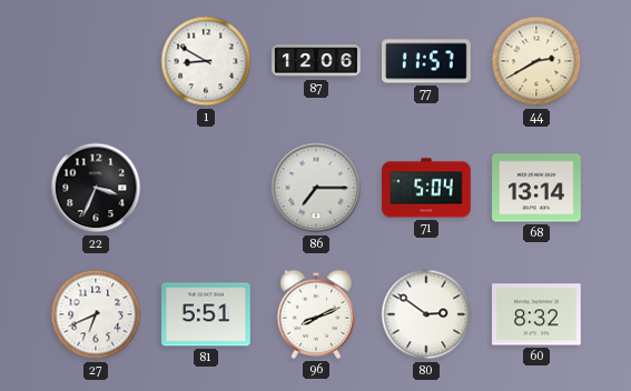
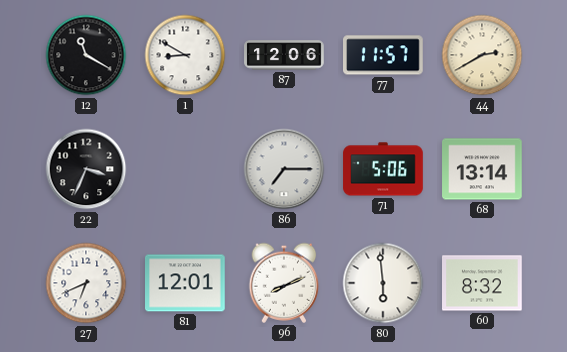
12: none -> 11:20 (86, 55)
71: 5:04 -> 5:06 (383, 169)
81: 5:51 -> 12:01 (186, 283)
80: 2:51 -> 5:59 (383, 283)
